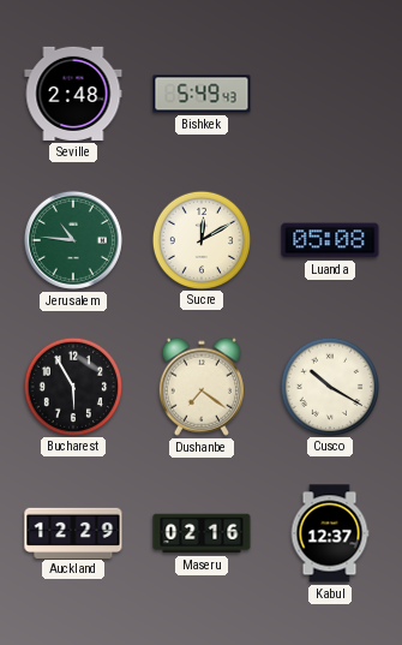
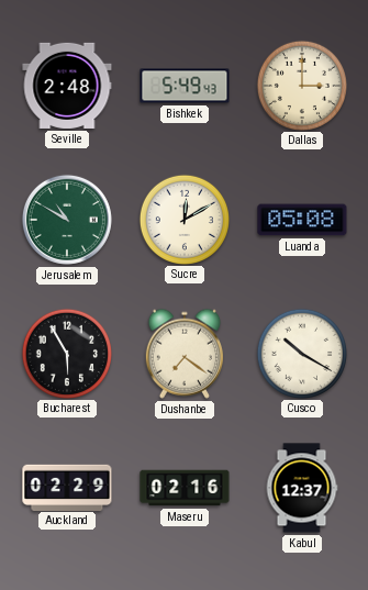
Dallas: none -> 3:00 (301, 85)
Jerusalem: 10:46 -> 10:50 (67, 220)
Auckland: 12:29 -> 02:29 (67, 487)
